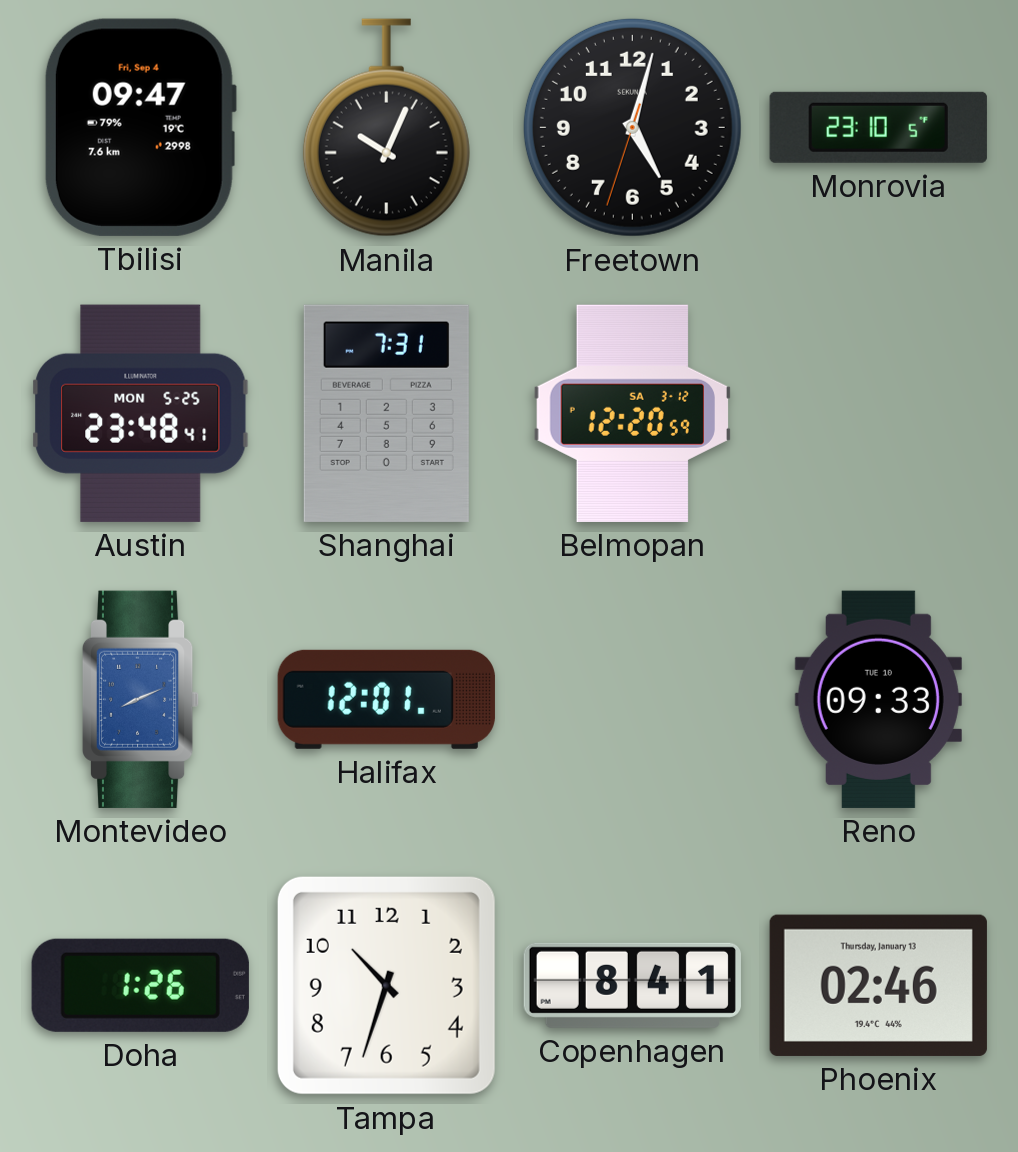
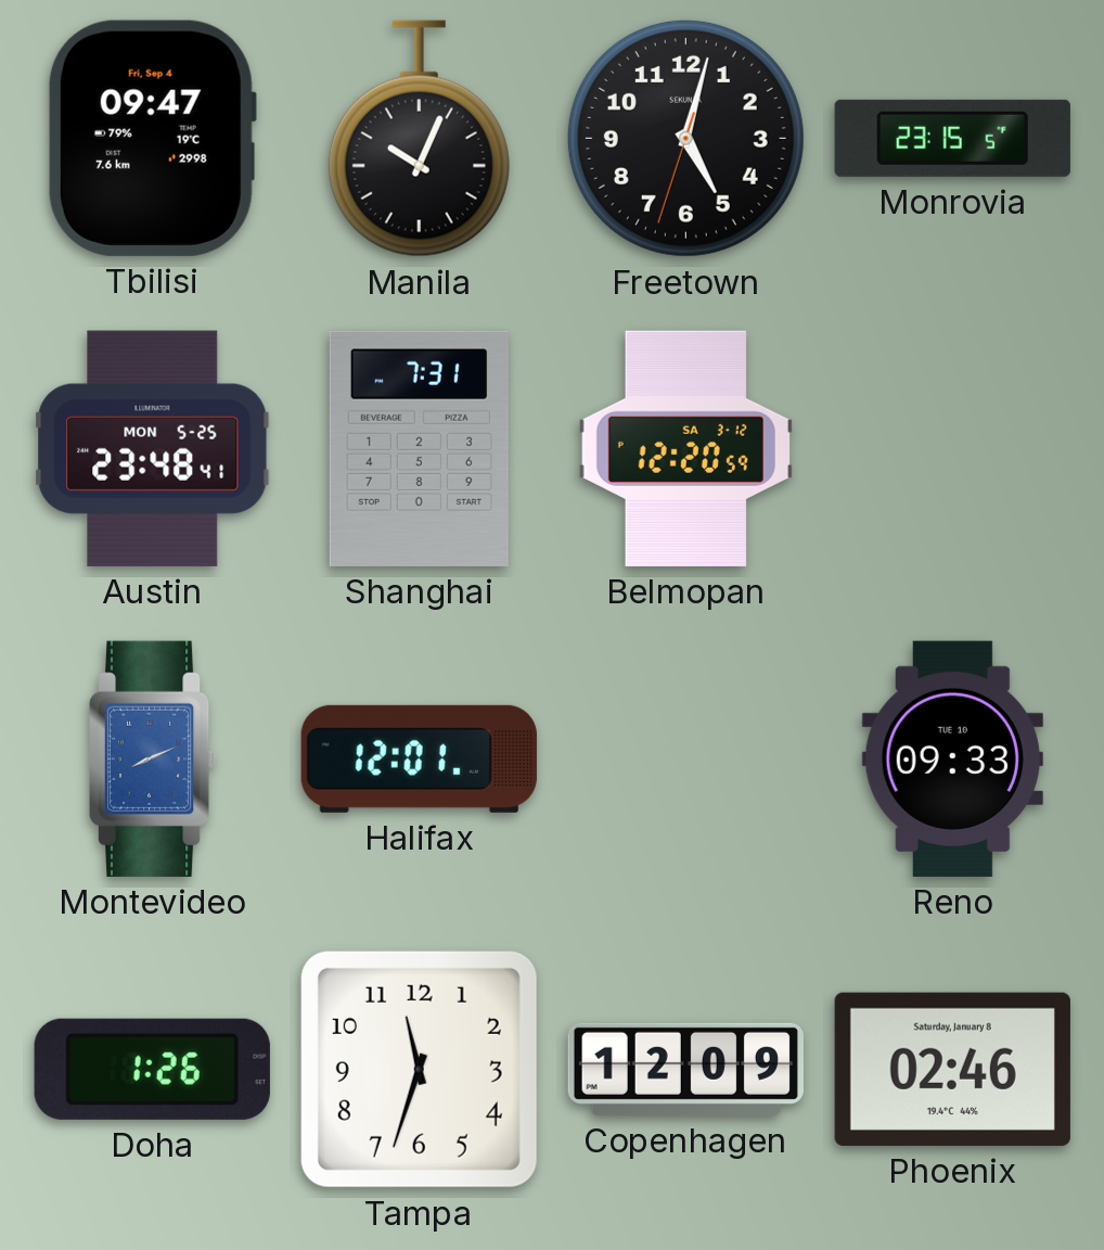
Monrovia: 23:10 -> 23:15 (952, 138)
Tampa: 10:33 -> 11:33 (419, 1069)
Copenhagen: 8:41 -> 12:09 (685, 1069)
Phoenix date: Thursday, January 13 -> Saturday, January 8 (952, 1069)
